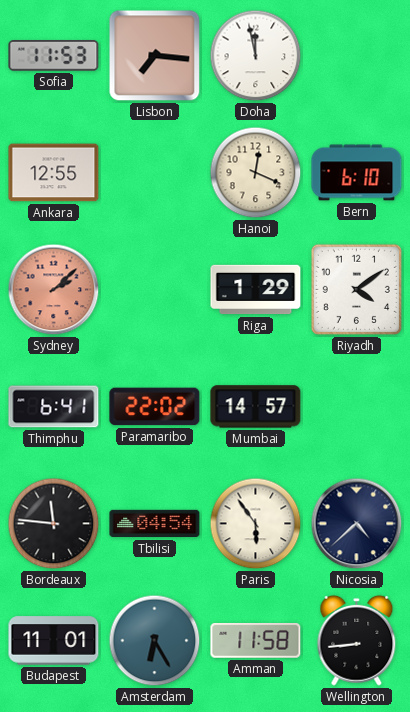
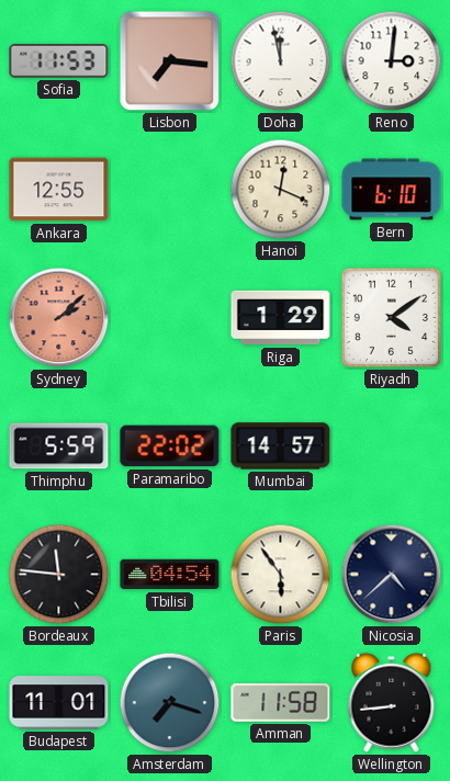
Reno: none -> 3:01 (392, 61)
Thimphu: 6:41 -> 5:59 (59, 446)
Amsterdam: 6:25 -> 7:18 (170, 703)
